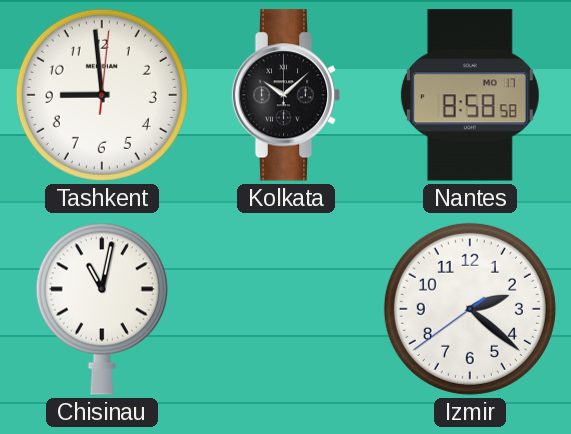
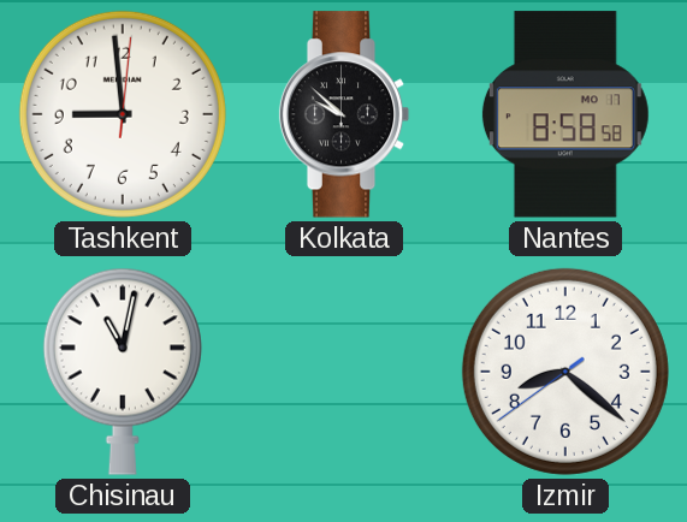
Kolkata: 10:08 -> 9:52 (344, 114)
Izmir: 2:21 -> 8:21 (565, 372)
